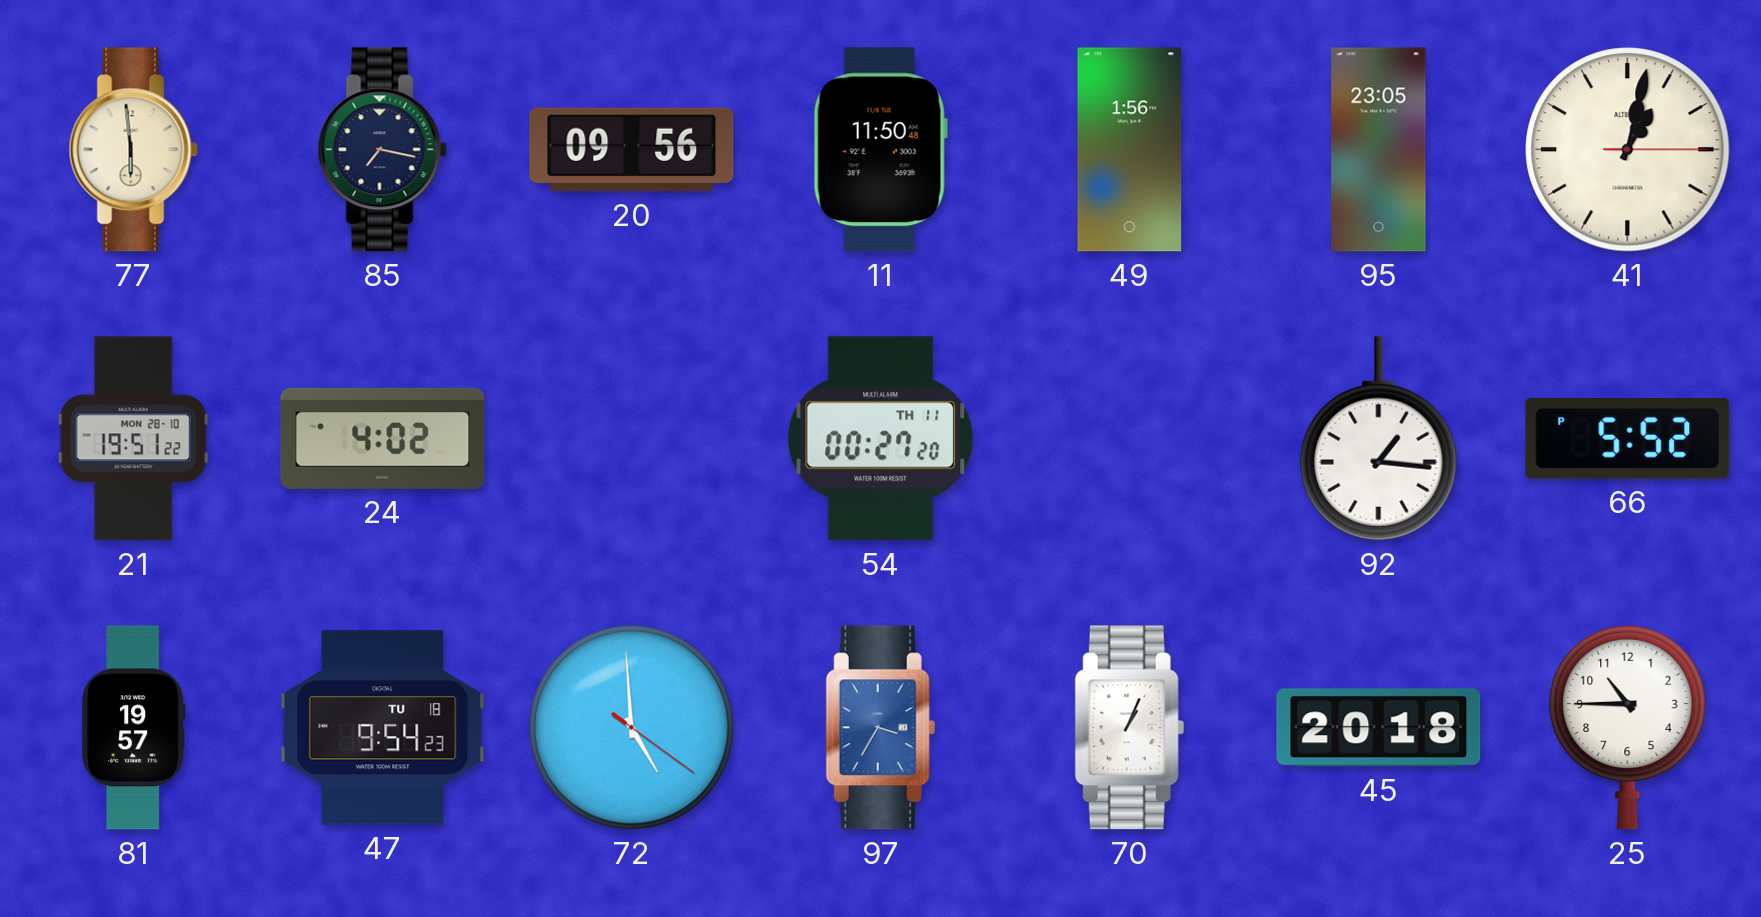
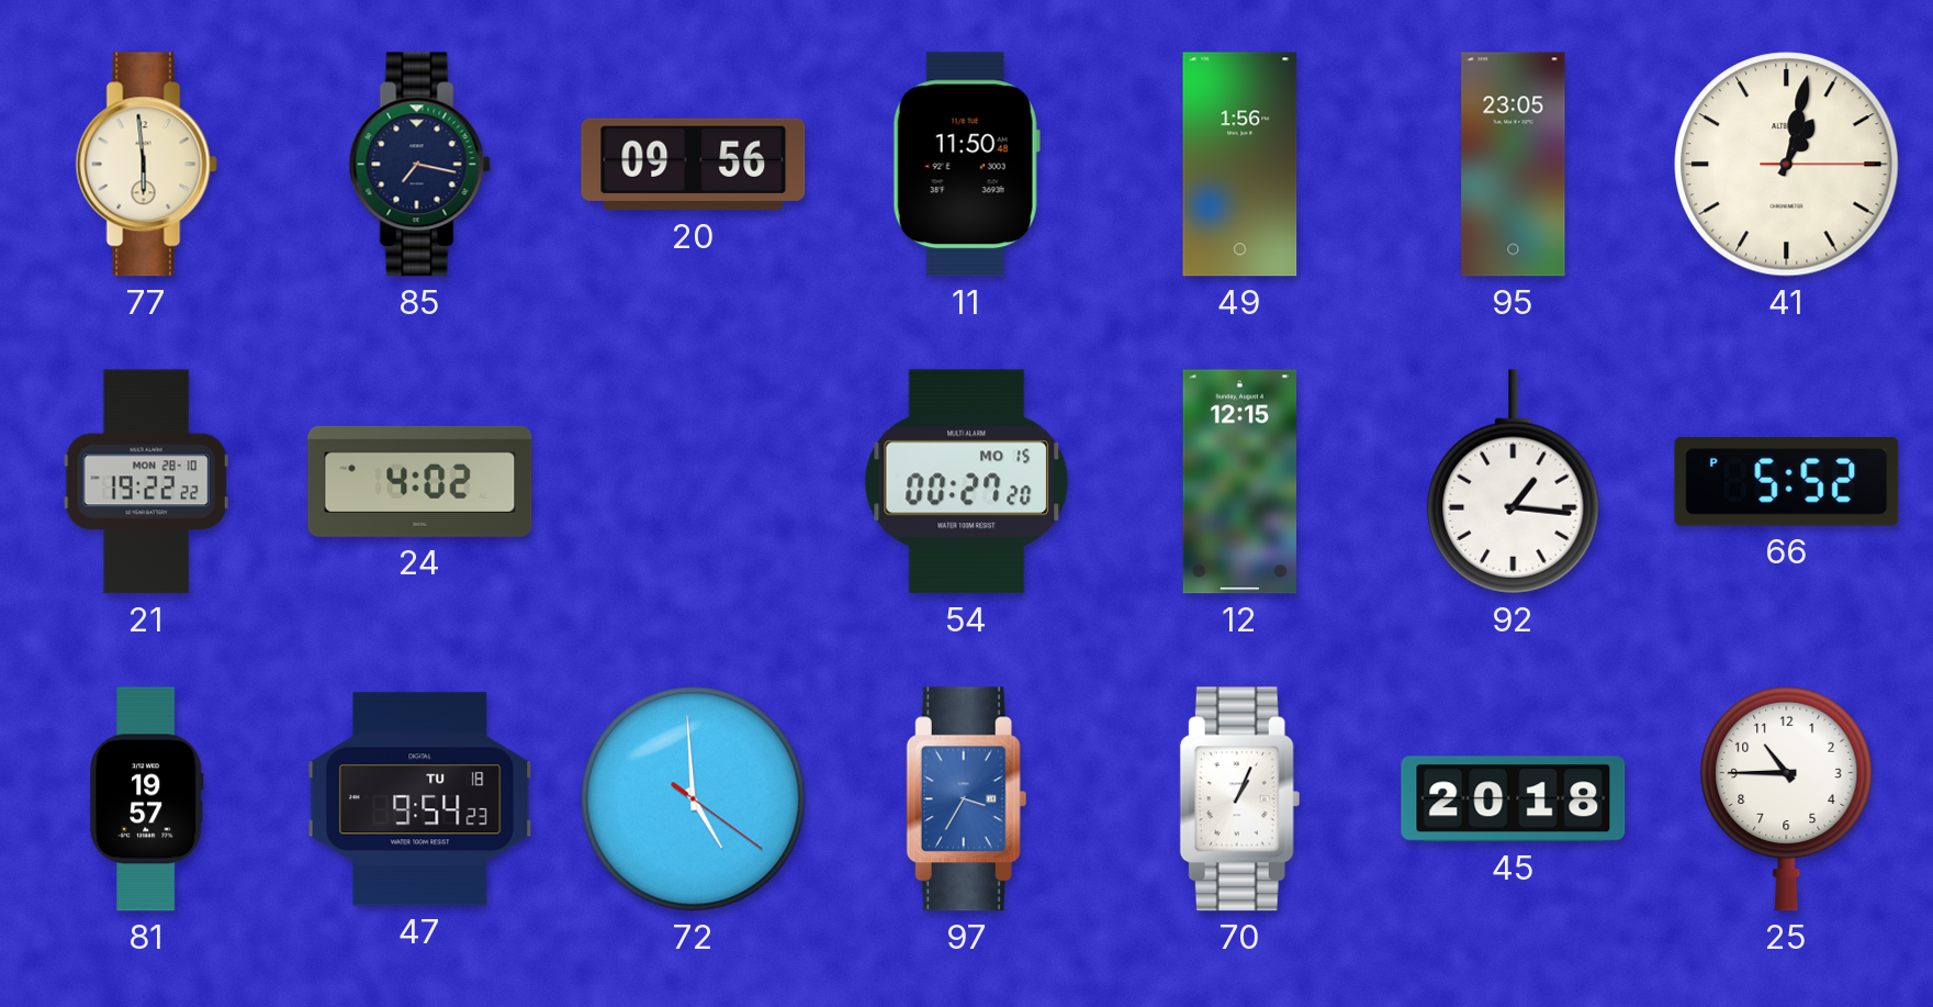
21: 19:51 -> 19:22 (146, 482)
54 date: TH 11 -> MO 15 (967, 482)
12: none -> 12:15 (1239, 482)
